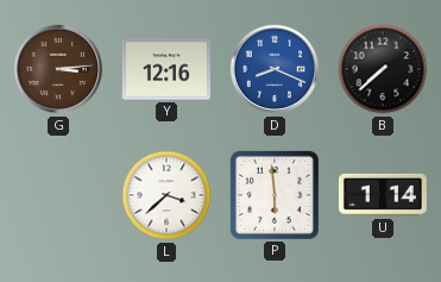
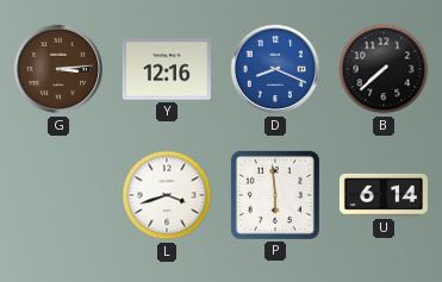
L: 3:38 -> 3:42 (167, 195)
U: 1:14 -> 6:14 (384, 195)
